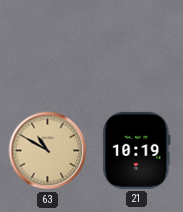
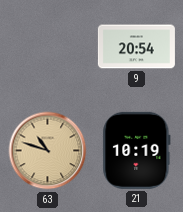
9: none -> 20:54 (136, 47)
63: 10:50 -> 10:48 (48, 151)
